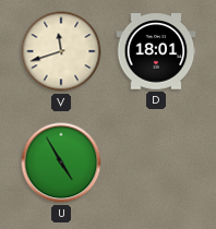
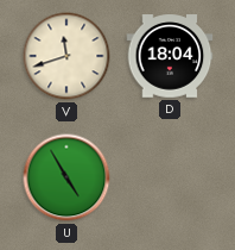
D: 18:01 -> 18:04 (170, 56)
